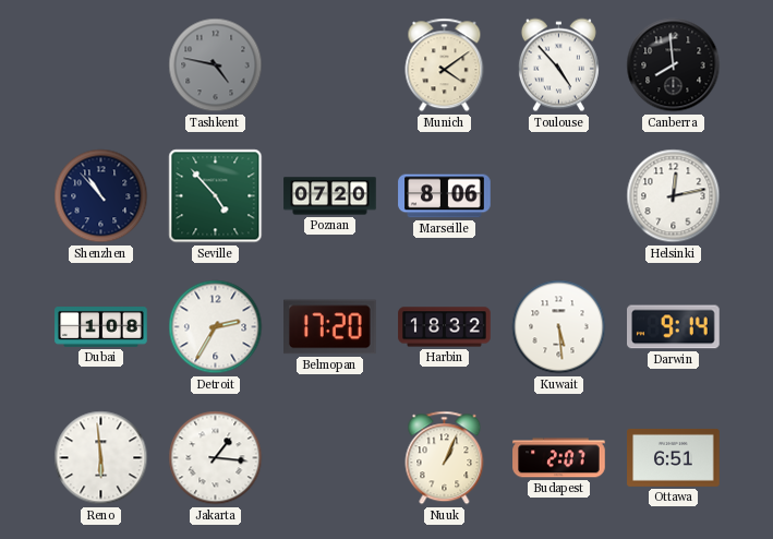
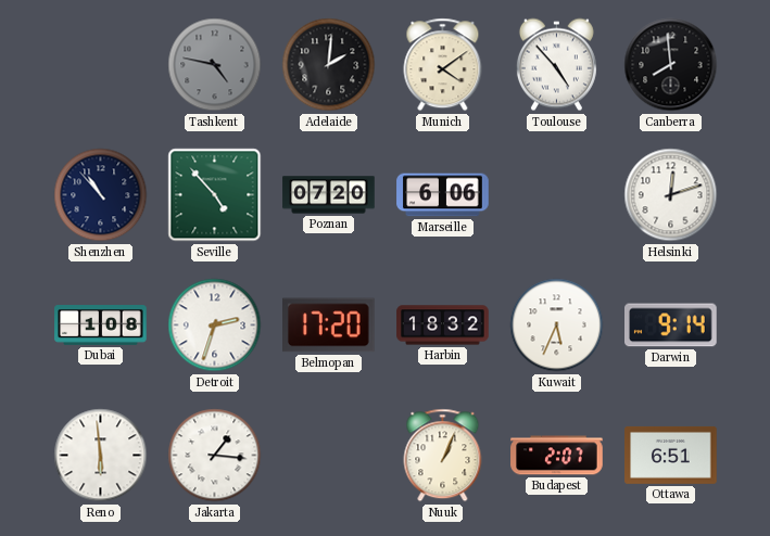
Adelaide: none -> 2:01 (329, 65)
Marseille: 8:06 -> 6:06 (443, 195)
Helsinki: 12:13 -> 12:12 (671, 195)
Detroit: 2:35 -> 2:33 (215, 326)
Kuwait: 5:29 -> 5:34 (557, 326)
